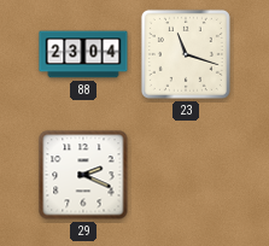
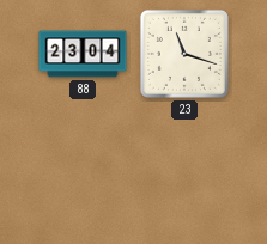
29: 2:19 -> none (83, 175)
